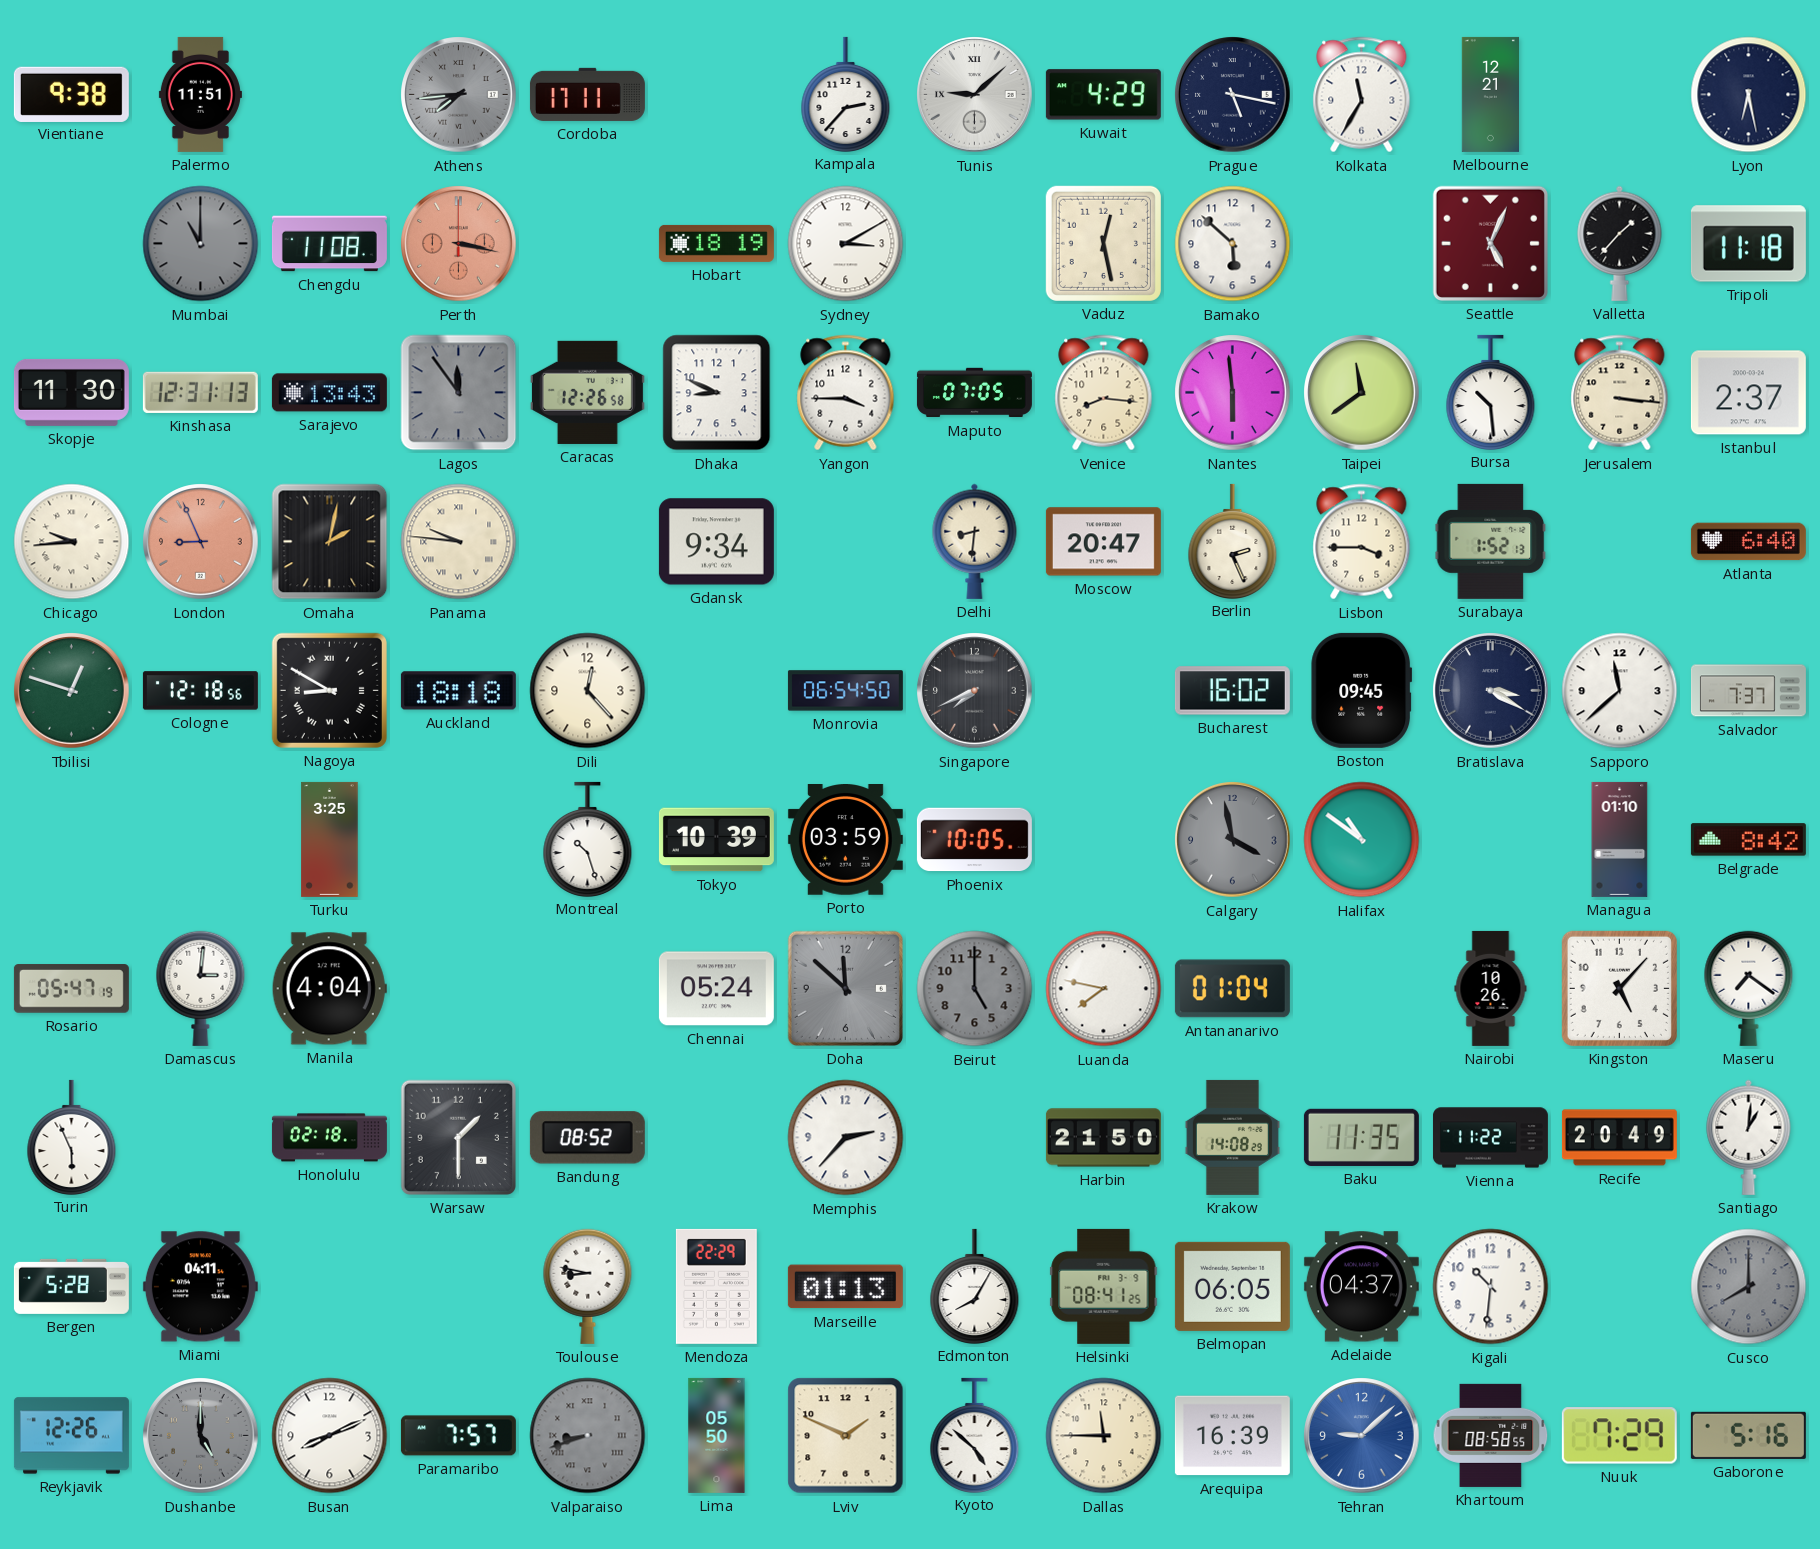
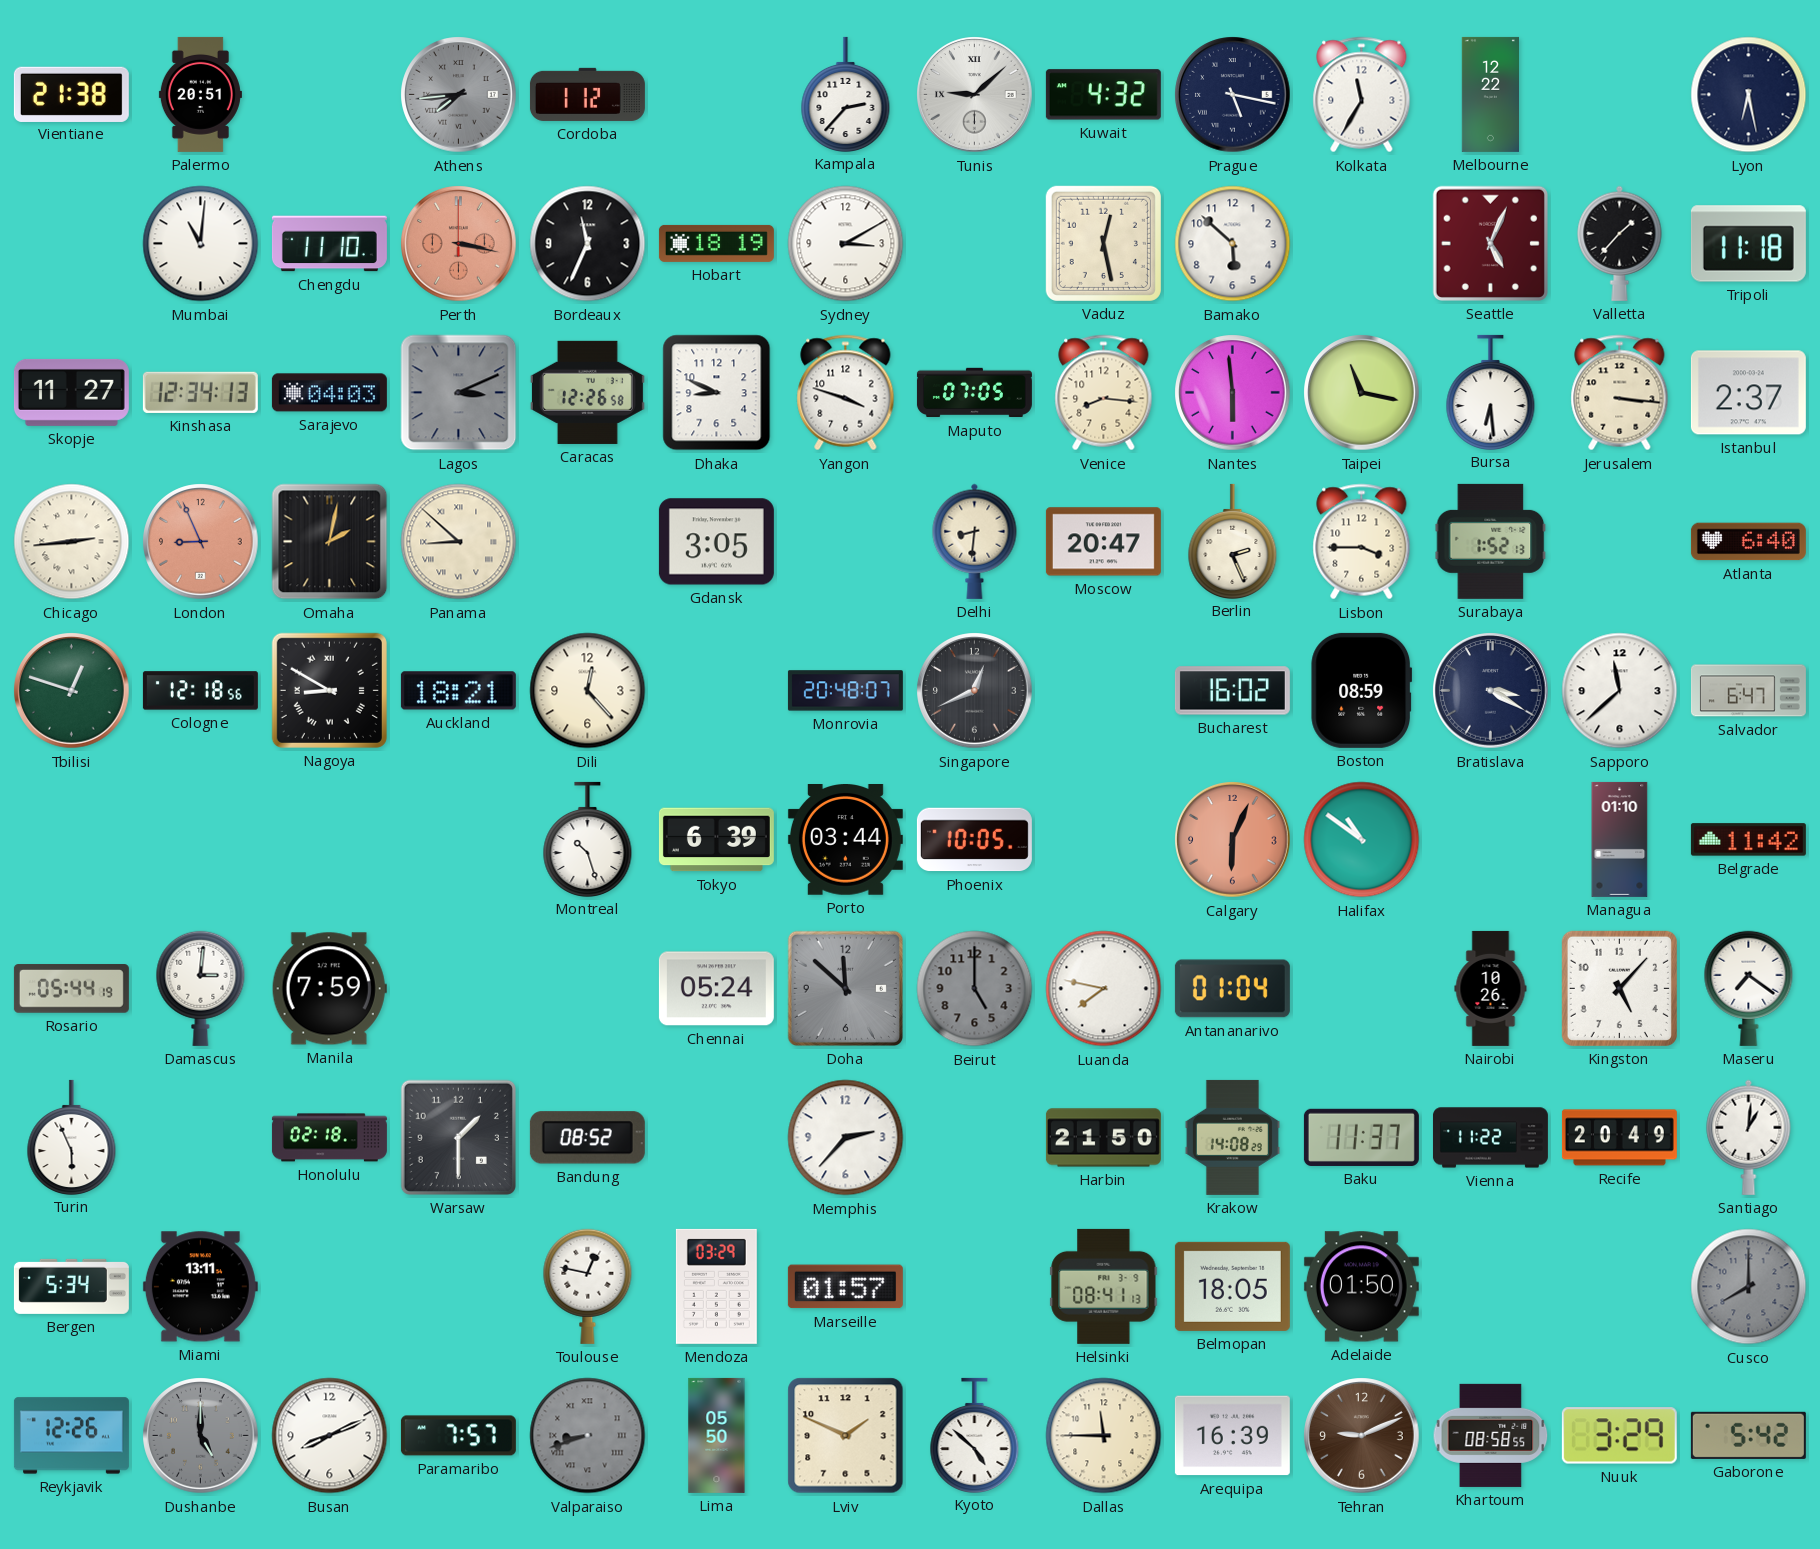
Vientiane: 9:38 -> 21:38 (71, 94)
Palermo: 11:51 -> 20:51 (200, 94)
Cordoba: 17:11 -> 1:12 (587, 94)
Kuwait: 4:29 -> 4:32 (1103, 95)
Melbourne: 12:21 -> 12:22 (1490, 94)
Mumbai: 11:00 -> 11:01 (201, 244)
Mumbai dial: grey -> white (201, 244)
Chengdu: 11:08 -> 11:10 (329, 244)
Bordeaux: none -> 11:34 (588, 244)
Skopje: 11:30 -> 11:27 (71, 392)
Kinshasa: 12:31 -> 12:34 (200, 392)
Sarajevo: 13:43 -> 04:03 (329, 393)
Lagos: 11:54 -> 3:11 (459, 393)
Yangon: 3:45 -> 3:48 (846, 393)
Taipei: 11:39 -> 11:17 (1362, 393)
Bursa: 10:29 -> 6:29 (1491, 392)
Chicago: 9:44 -> 2:44 (72, 542)
Panama: 9:46 -> 8:52 (459, 542)
Gdansk: 9:34 -> 3:05 (716, 542)
Auckland: 18:18 -> 18:21 (458, 691)
Monrovia: 06:54 -> 20:48 (845, 691)
Singapore: 7:41 -> 12:41 (975, 691)
Boston: 09:45 -> 08:59 (1362, 690)
Salvador: 7:37 -> 6:47 (1748, 691)
Turku: 3:25 -> none (330, 839)
Tokyo: 10:39 -> 6:39 (716, 840)
Porto: 03:59 -> 03:44 (845, 840)
Calgary: 3:58 -> 6:04 (1233, 840)
Calgary dial: grey -> salmon (1233, 840)
Belgrade: 8:42 -> 11:42 (1748, 840)
Rosario: 05:47 -> 05:44 (71, 989)
Manila: 4:04 -> 7:59 (329, 989)
Baku: 11:35 -> 11:37 (1361, 1137)
Bergen: 5:28 -> 5:34 (71, 1286)
Miami: 04:11 -> 13:11 (200, 1287)
Toulouse: 8:47 -> 12:47 (588, 1286)
Mendoza: 22:29 -> 03:29 (716, 1286)
Marseille: 01:13 -> 01:57 (845, 1287)
Edmonton: 8:05 -> none (975, 1286)
Helsinki: 08:41:25 -> 08:41:13 (1104, 1286)
Belmopan: 06:05 -> 18:05 (1232, 1286)
Adelaide: 04:37 -> 01:50 (1361, 1287)
Kigali: 10:31 -> none (1491, 1287)
Tehran: 9:08 -> 9:11 (1362, 1436)
Tehran dial: blue -> brown (1362, 1436)
Nuuk: 7:29 -> 3:29 (1619, 1436)
Gaborone: 5:16 -> 5:42 (1748, 1435)
